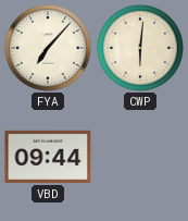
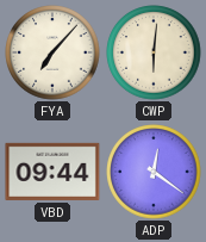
ADP: none -> 12:21 (154, 172)
